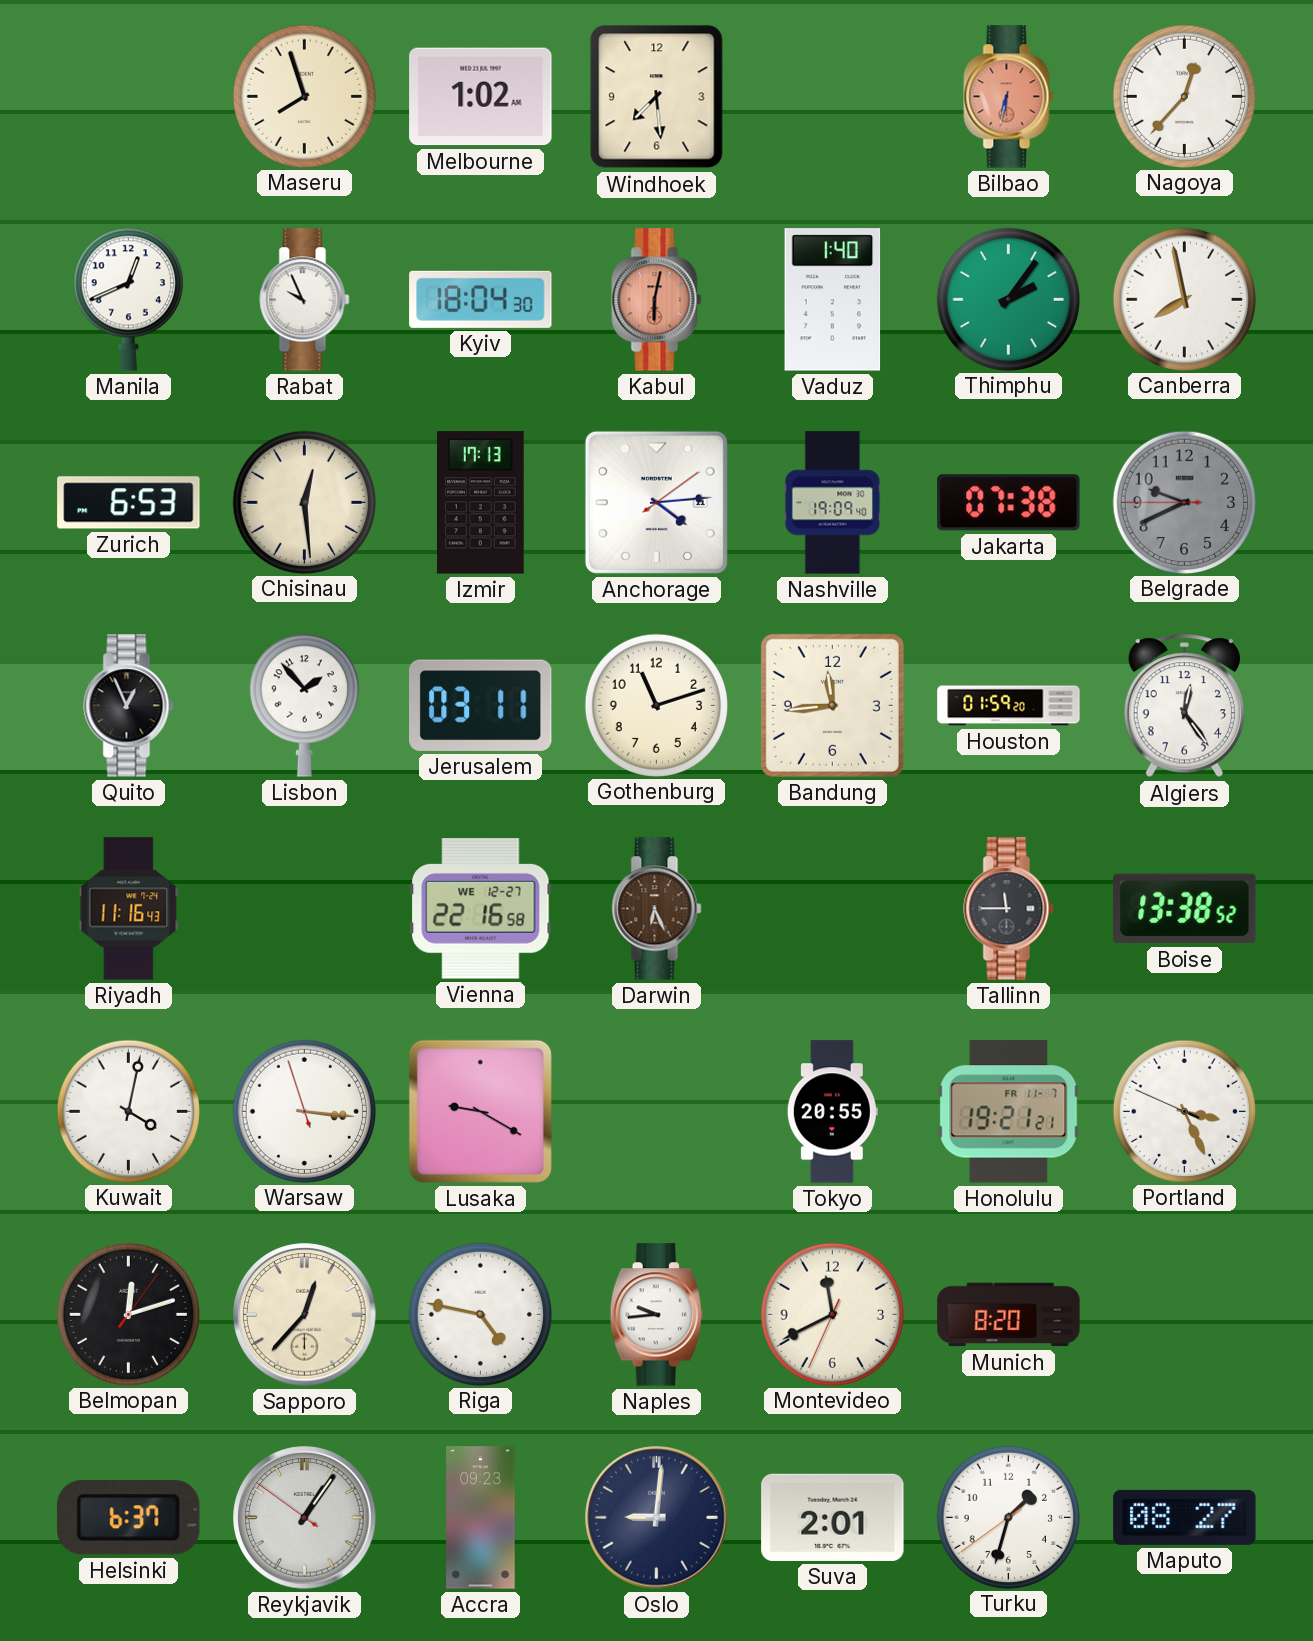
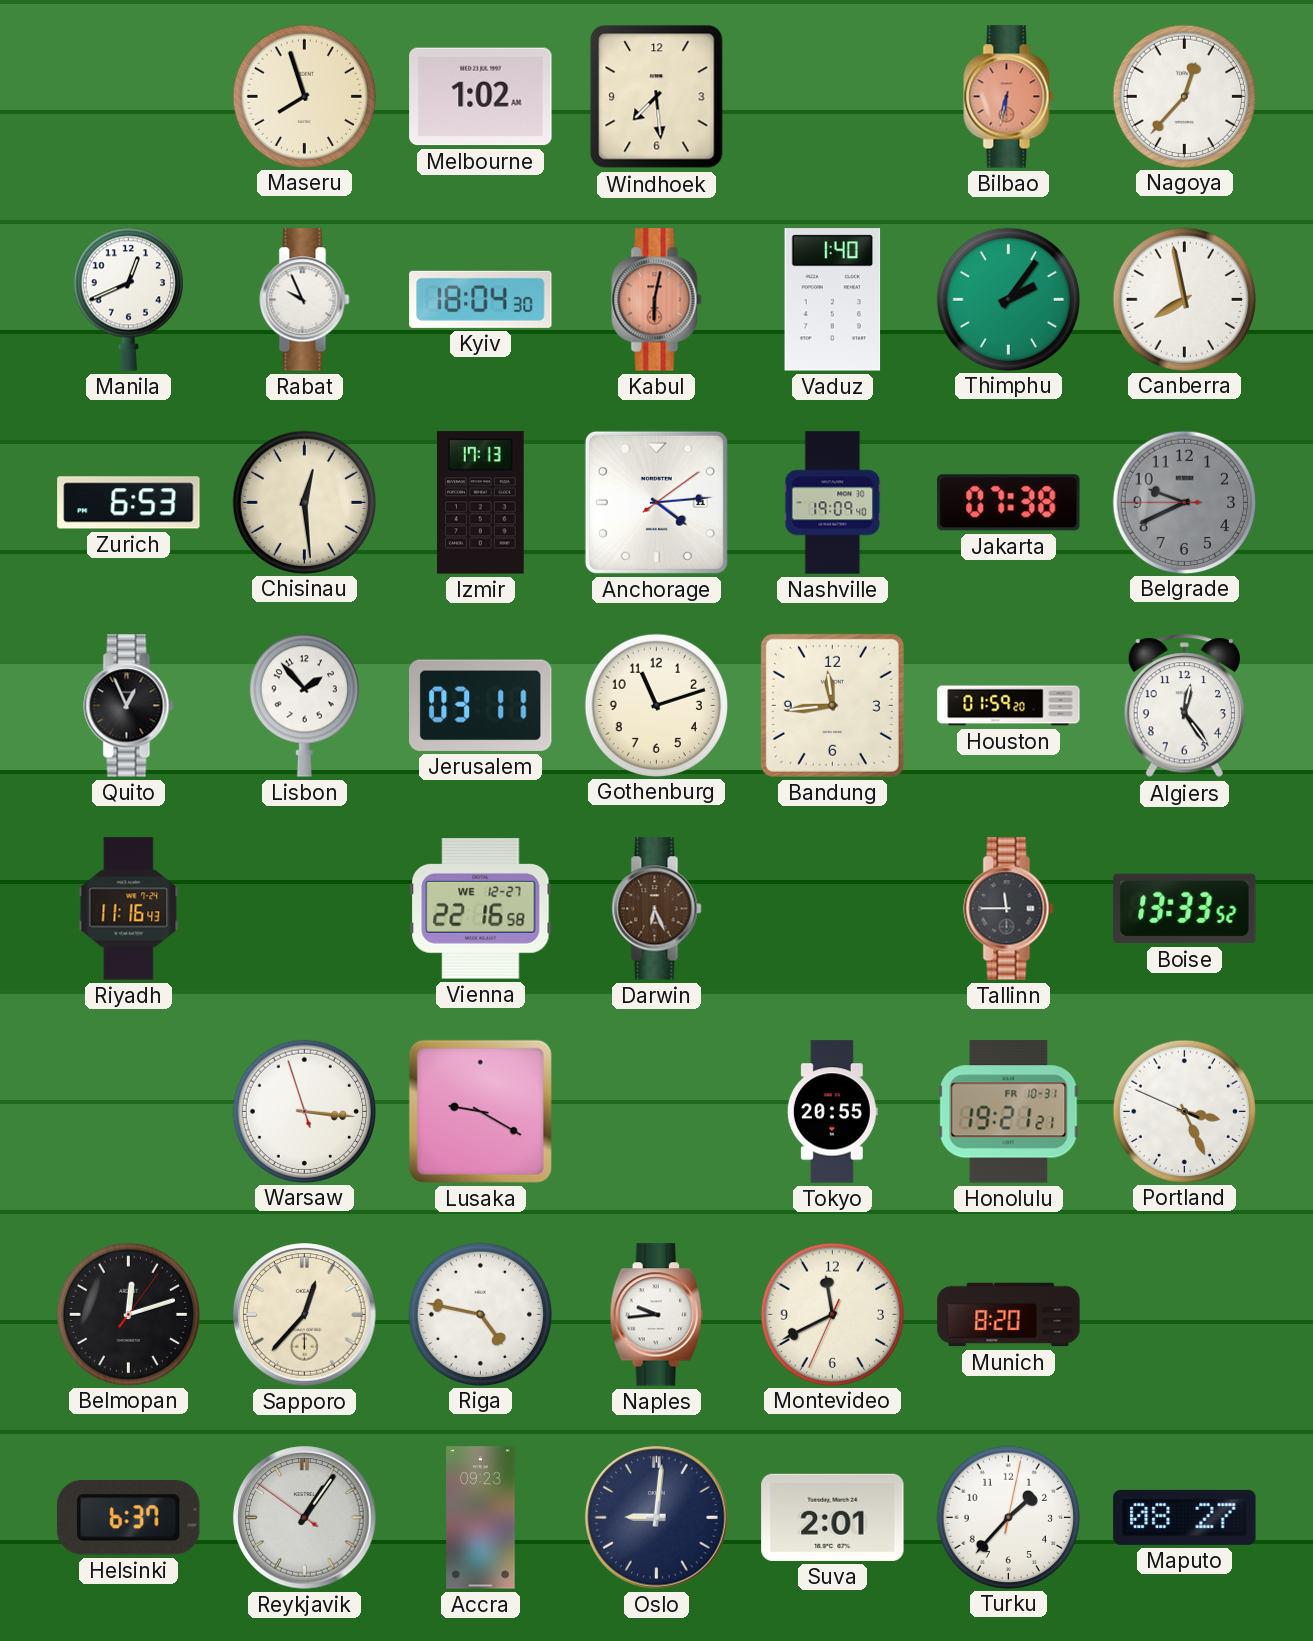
Boise: 13:38 -> 13:33 (1185, 909)
Kuwait: 4:02 -> none (128, 1111)
Honolulu date: FR 11-7 -> FR 10-31 (1009, 1112)
Turku: 1:32 -> 1:37 (1008, 1517)
